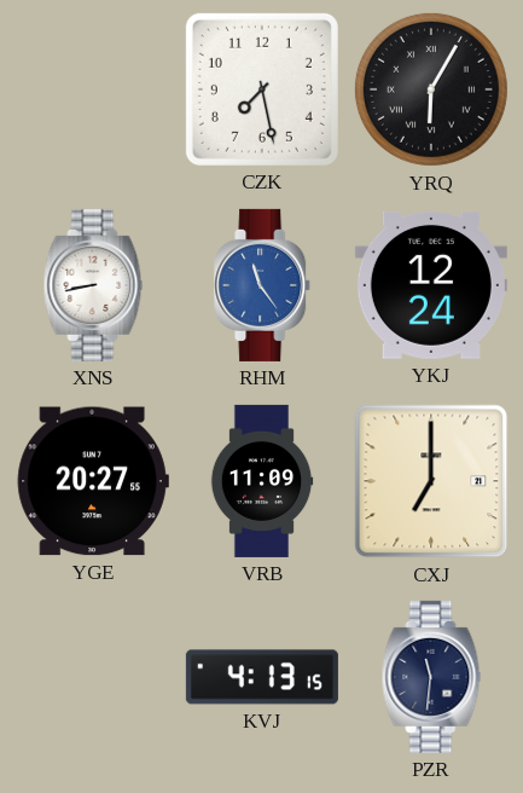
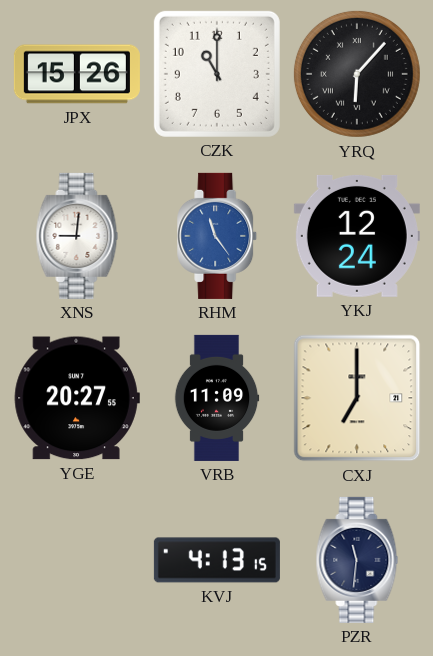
JPX: none -> 15:26 (77, 74)
CZK: 7:28 -> 11:00 (217, 74)
YRQ: 6:05 -> 6:07 (357, 74)
XNS: 8:43 -> 9:01 (77, 236)
